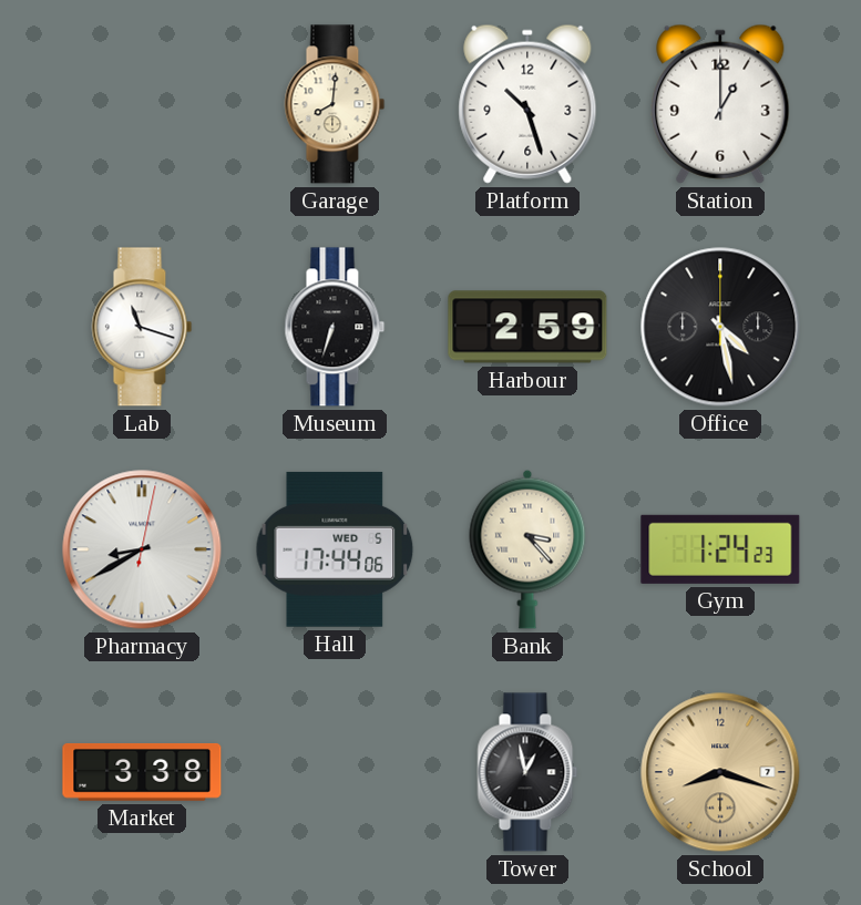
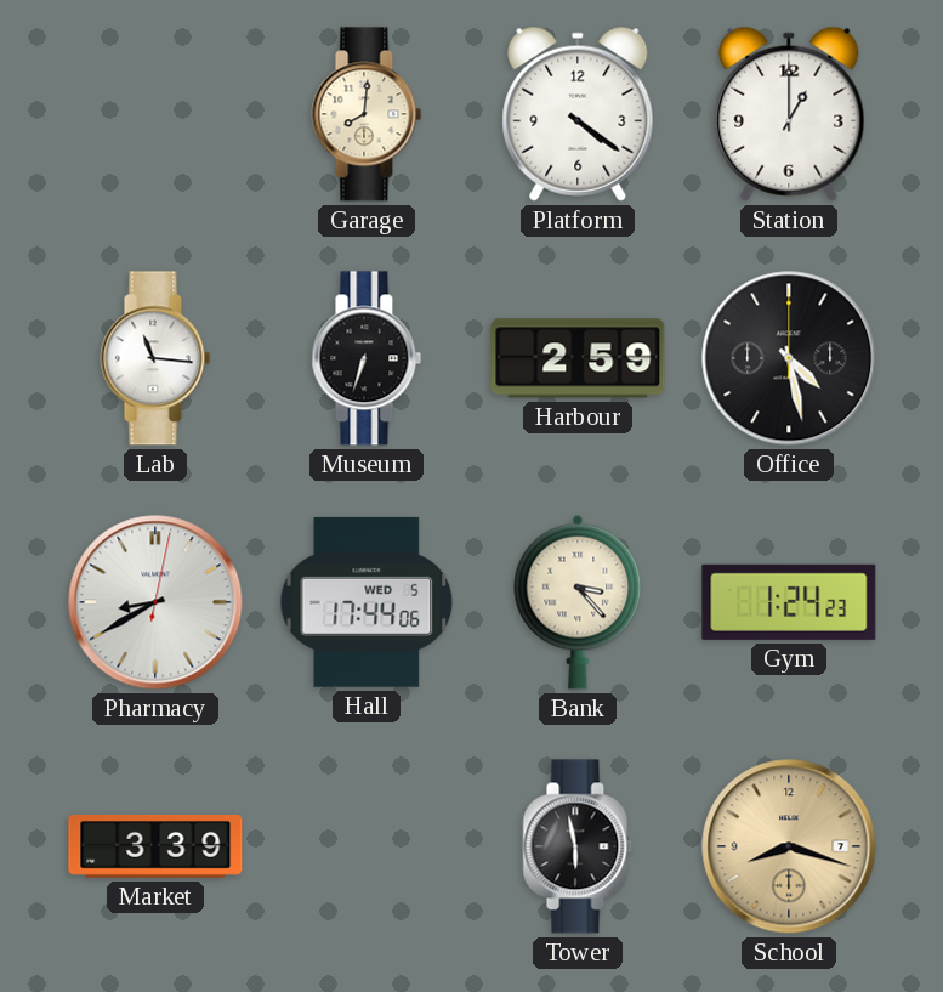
Platform: 10:27 -> 4:21 (578, 114)
Lab: 11:18 -> 11:16 (155, 358)
Market: 3:38 -> 3:39 (155, 846)
Tower: 12:58 -> 5:58 (578, 846)
